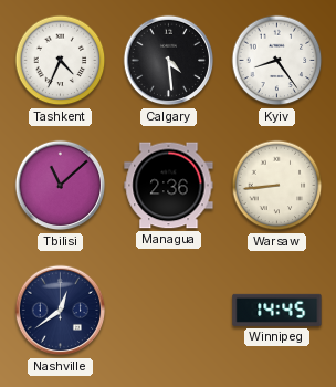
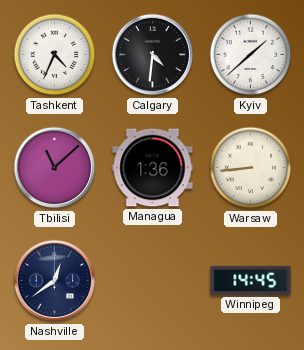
Calgary: 4:29 -> 4:31 (153, 55)
Kyiv: 8:24 -> 1:38 (251, 55)
Managua: 2:36 -> 1:36 (153, 168)
